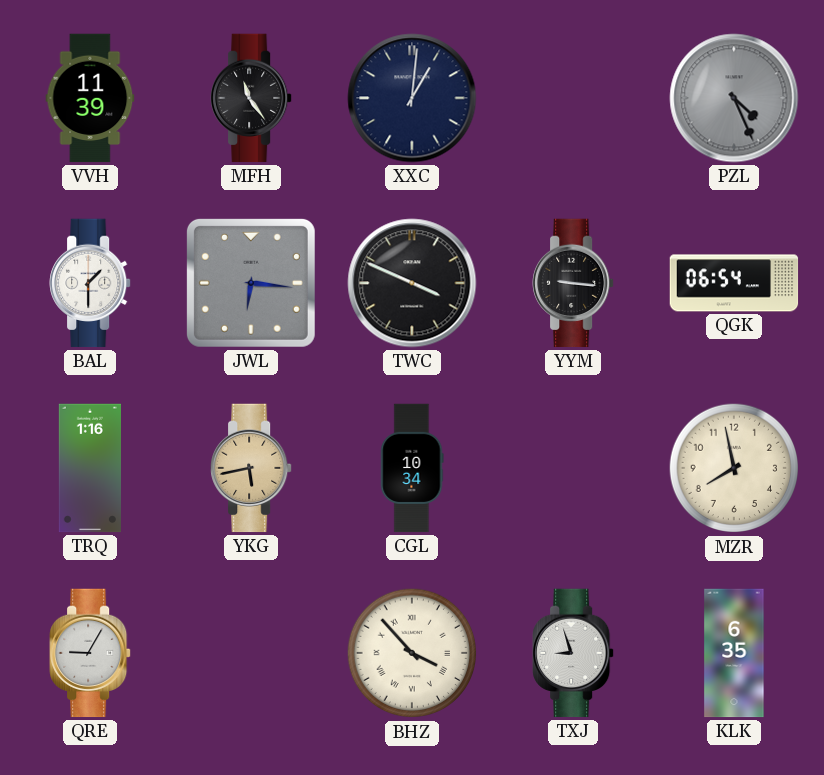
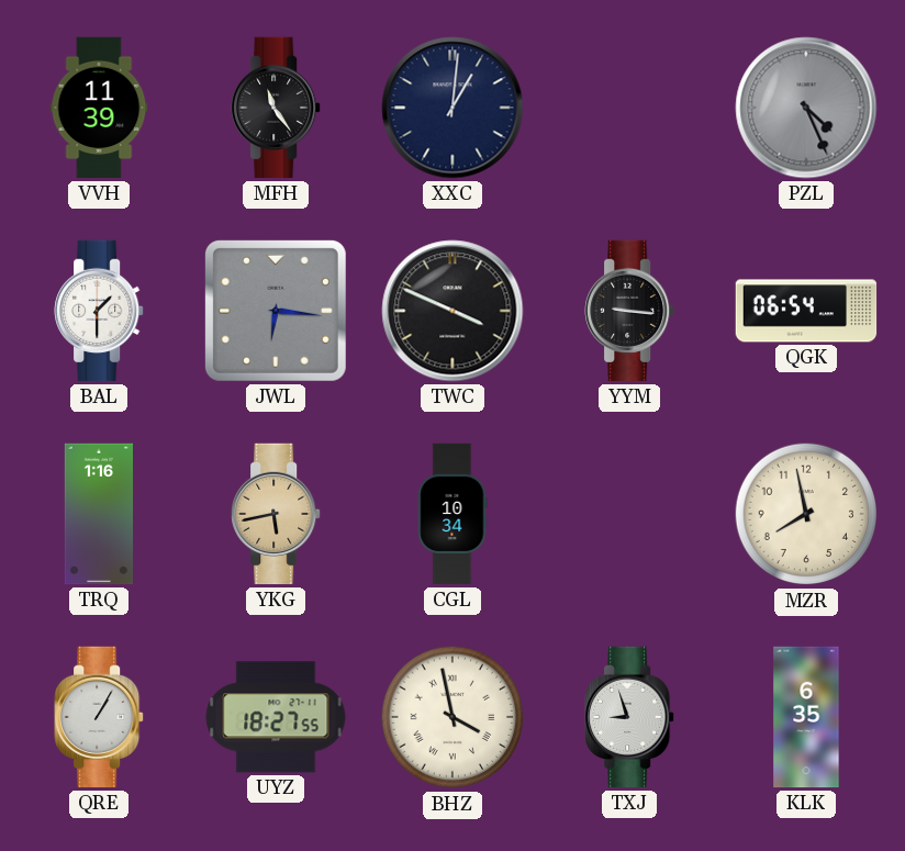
QRE: 9:05 -> 1:05 (99, 717)
UYZ: none -> 18:27 (276, 717)
BHZ: 3:53 -> 3:58 (452, 717)
